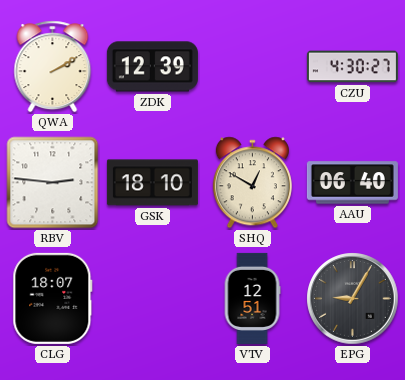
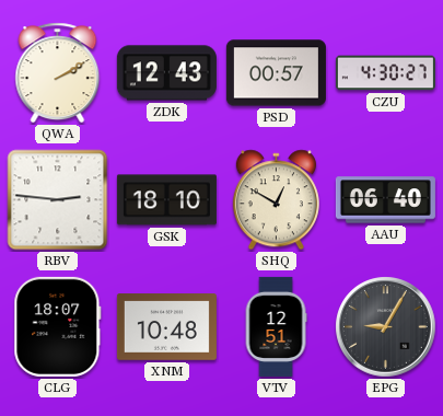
ZDK: 12:39 -> 12:43 (166, 73)
PSD: none -> 00:57 (276, 73)
XNM: none -> 10:48 (166, 327)
